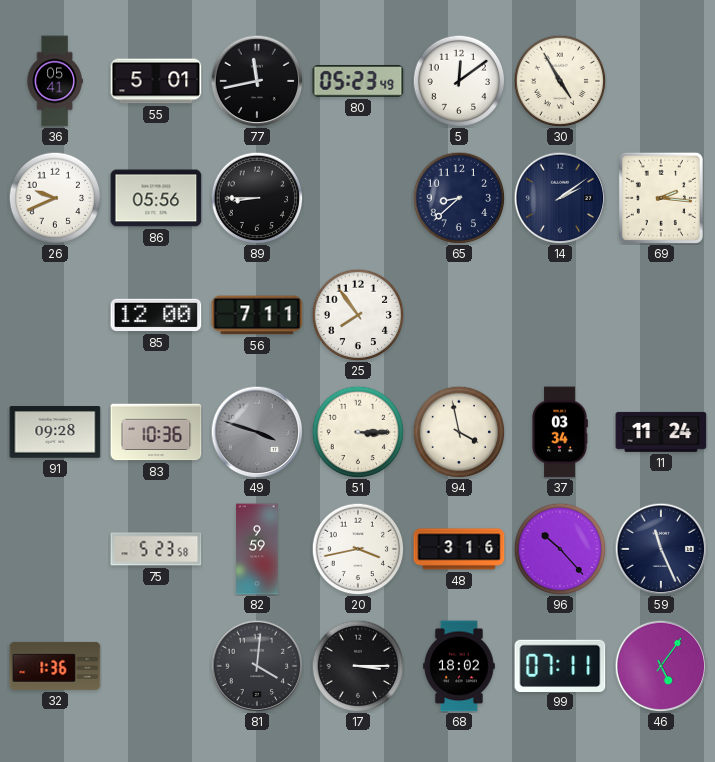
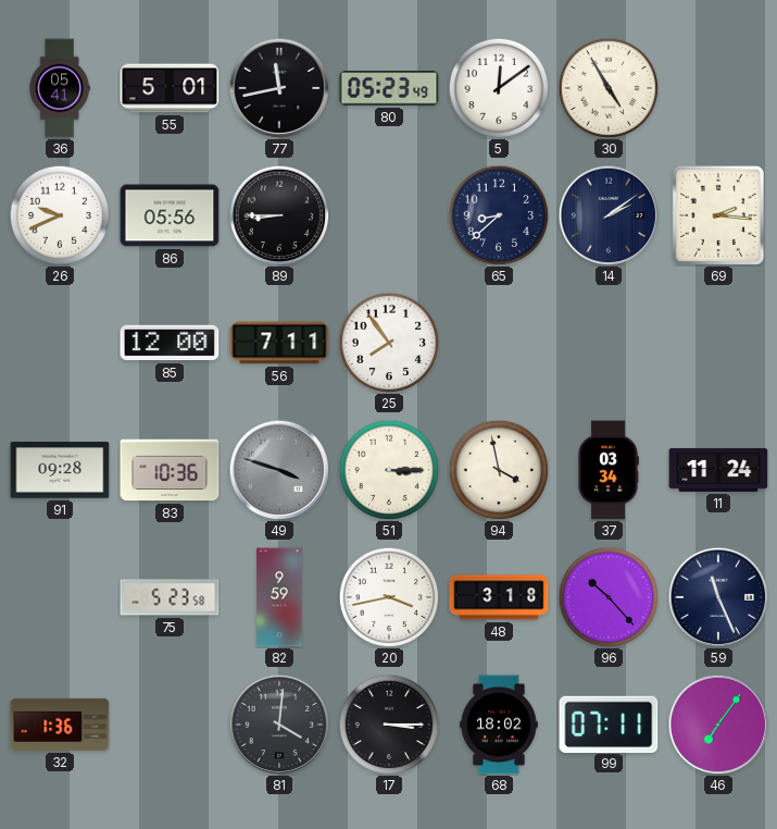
48: 3:16 -> 3:18 (499, 597)
46: 5:06 -> 7:06 (718, 725)
